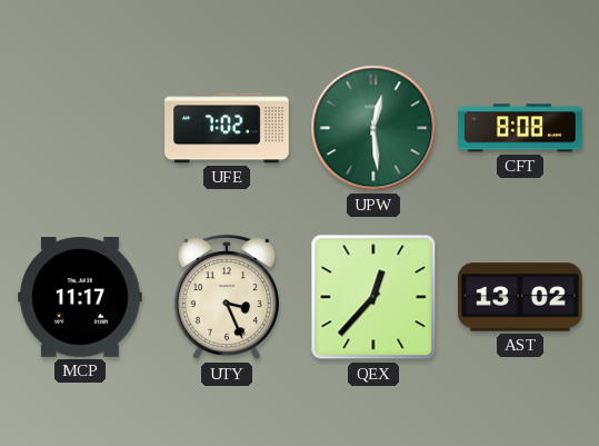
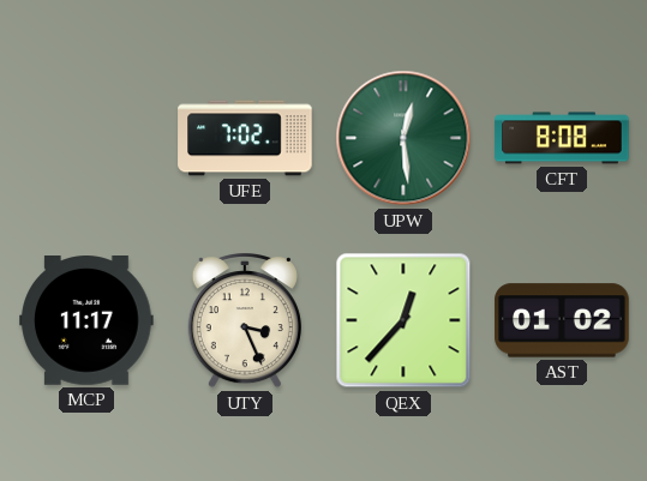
AST: 13:02 -> 01:02 (562, 320)
